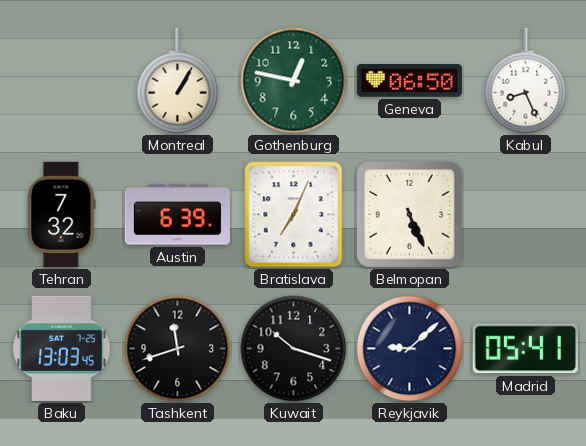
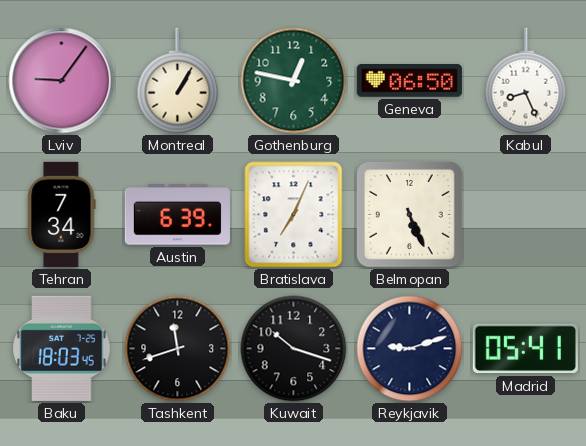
Lviv: none -> 9:06 (62, 81)
Tehran: 7:32 -> 7:34 (62, 214)
Baku: 13:03 -> 18:03 (62, 348)
Reykjavik: 9:08 -> 9:12 (410, 349)
